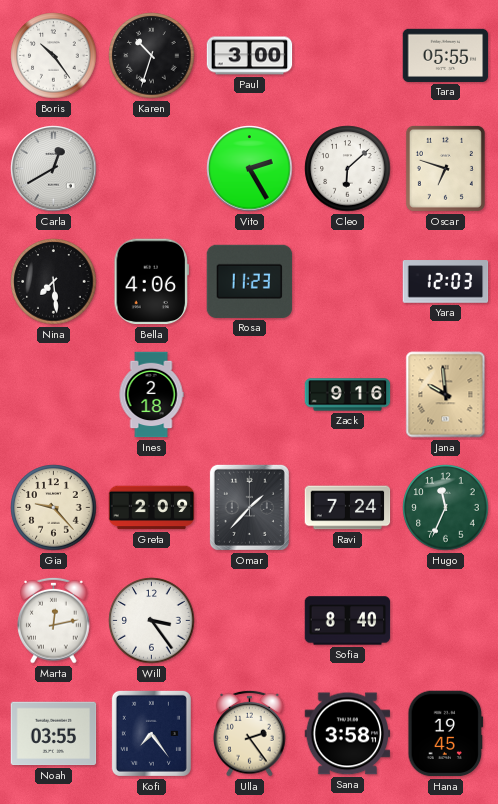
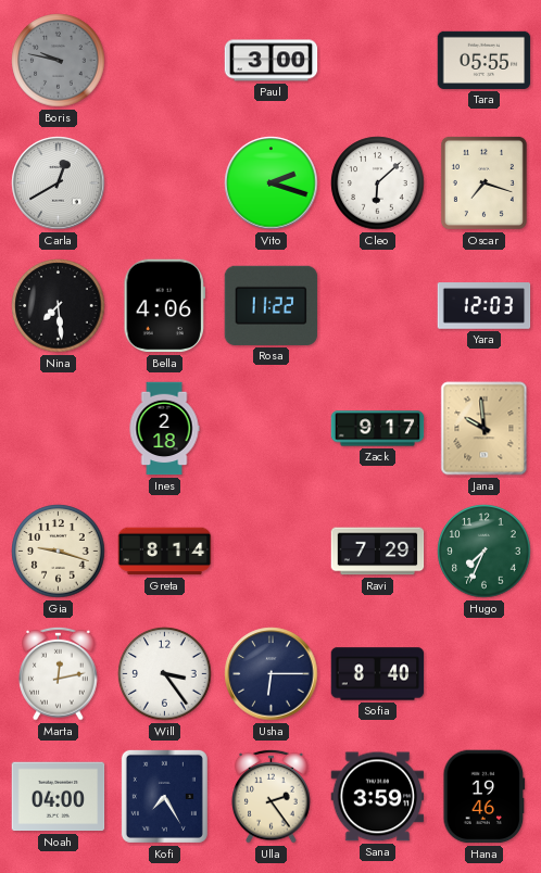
Boris: 10:24 -> 9:47 (59, 61)
Boris dial: white -> grey (59, 61)
Karen: 10:33 -> none (152, 56)
Vito: 2:25 -> 2:18 (272, 184)
Oscar: 6:48 -> 7:18 (483, 182)
Rosa: 11:23 -> 11:22 (272, 305)
Zack: 9:16 -> 9:17 (378, 429)
Gia: 9:23 -> 9:18 (59, 552)
Greta: 2:09 -> 8:14 (165, 552)
Omar: 1:37 -> none (249, 507)
Ravi: 7:24 -> 7:29 (378, 552)
Hugo: 11:34 -> 7:34 (485, 552)
Usha: none -> 6:15 (272, 674)
Noah: 03:55 -> 04:00 (59, 797)
Kofi: 7:24 -> 7:25 (164, 796)
Sana: 3:58 -> 3:59 (378, 797)
Hana: 19:45 -> 19:46 (485, 797)
